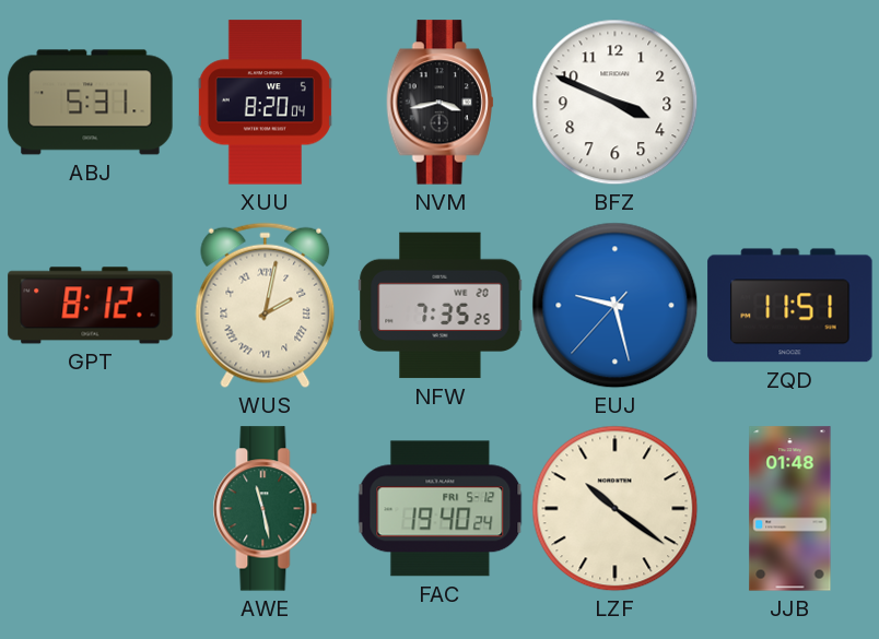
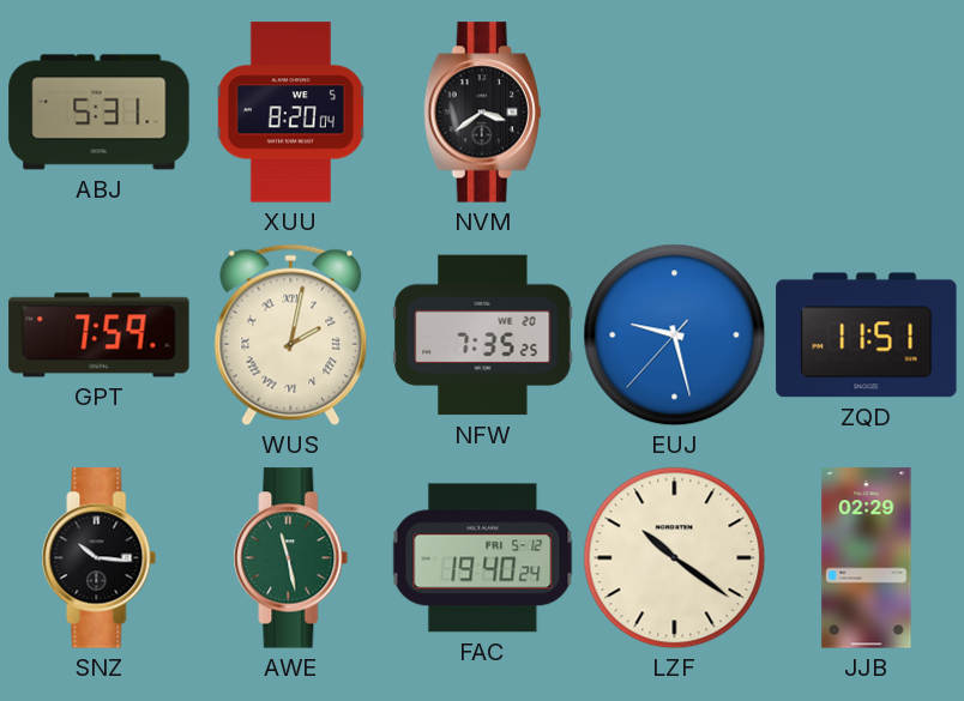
NVM: 3:43 -> 3:39 (482, 113)
BFZ: 3:49 -> none (616, 103)
GPT: 8:12 -> 7:59 (100, 336)
SNZ: none -> 10:16 (100, 558)
JJB: 01:48 -> 02:29 (867, 558)
